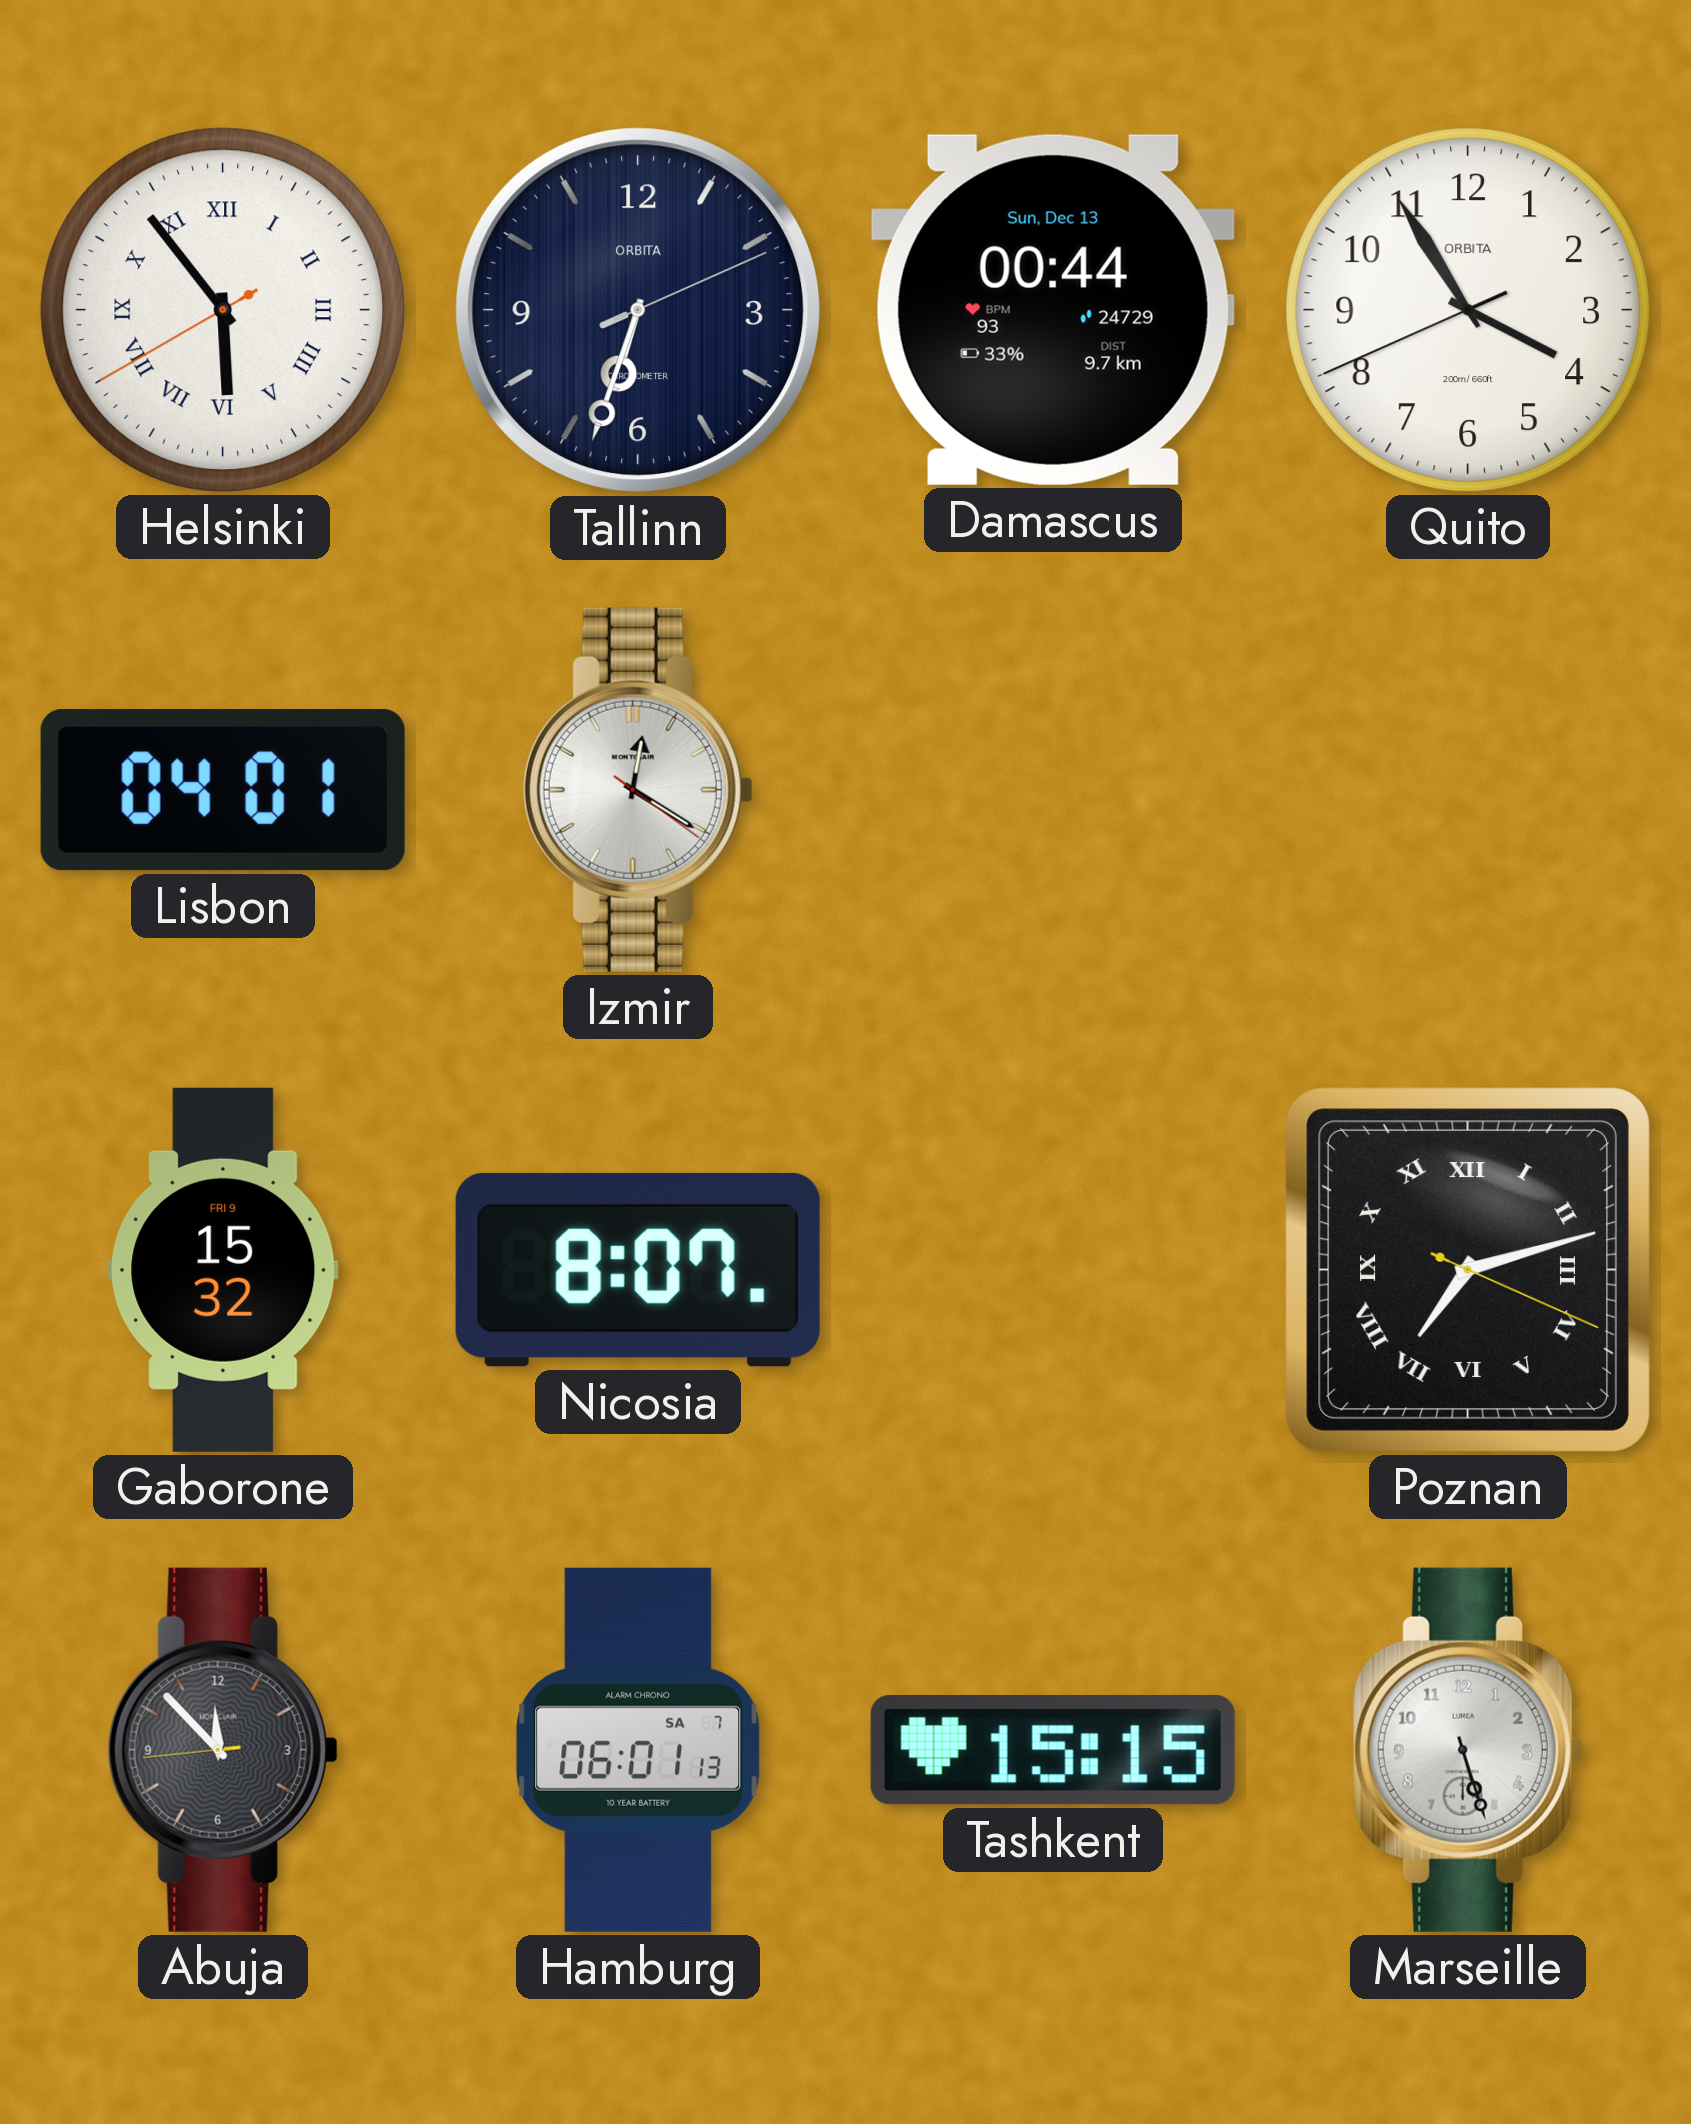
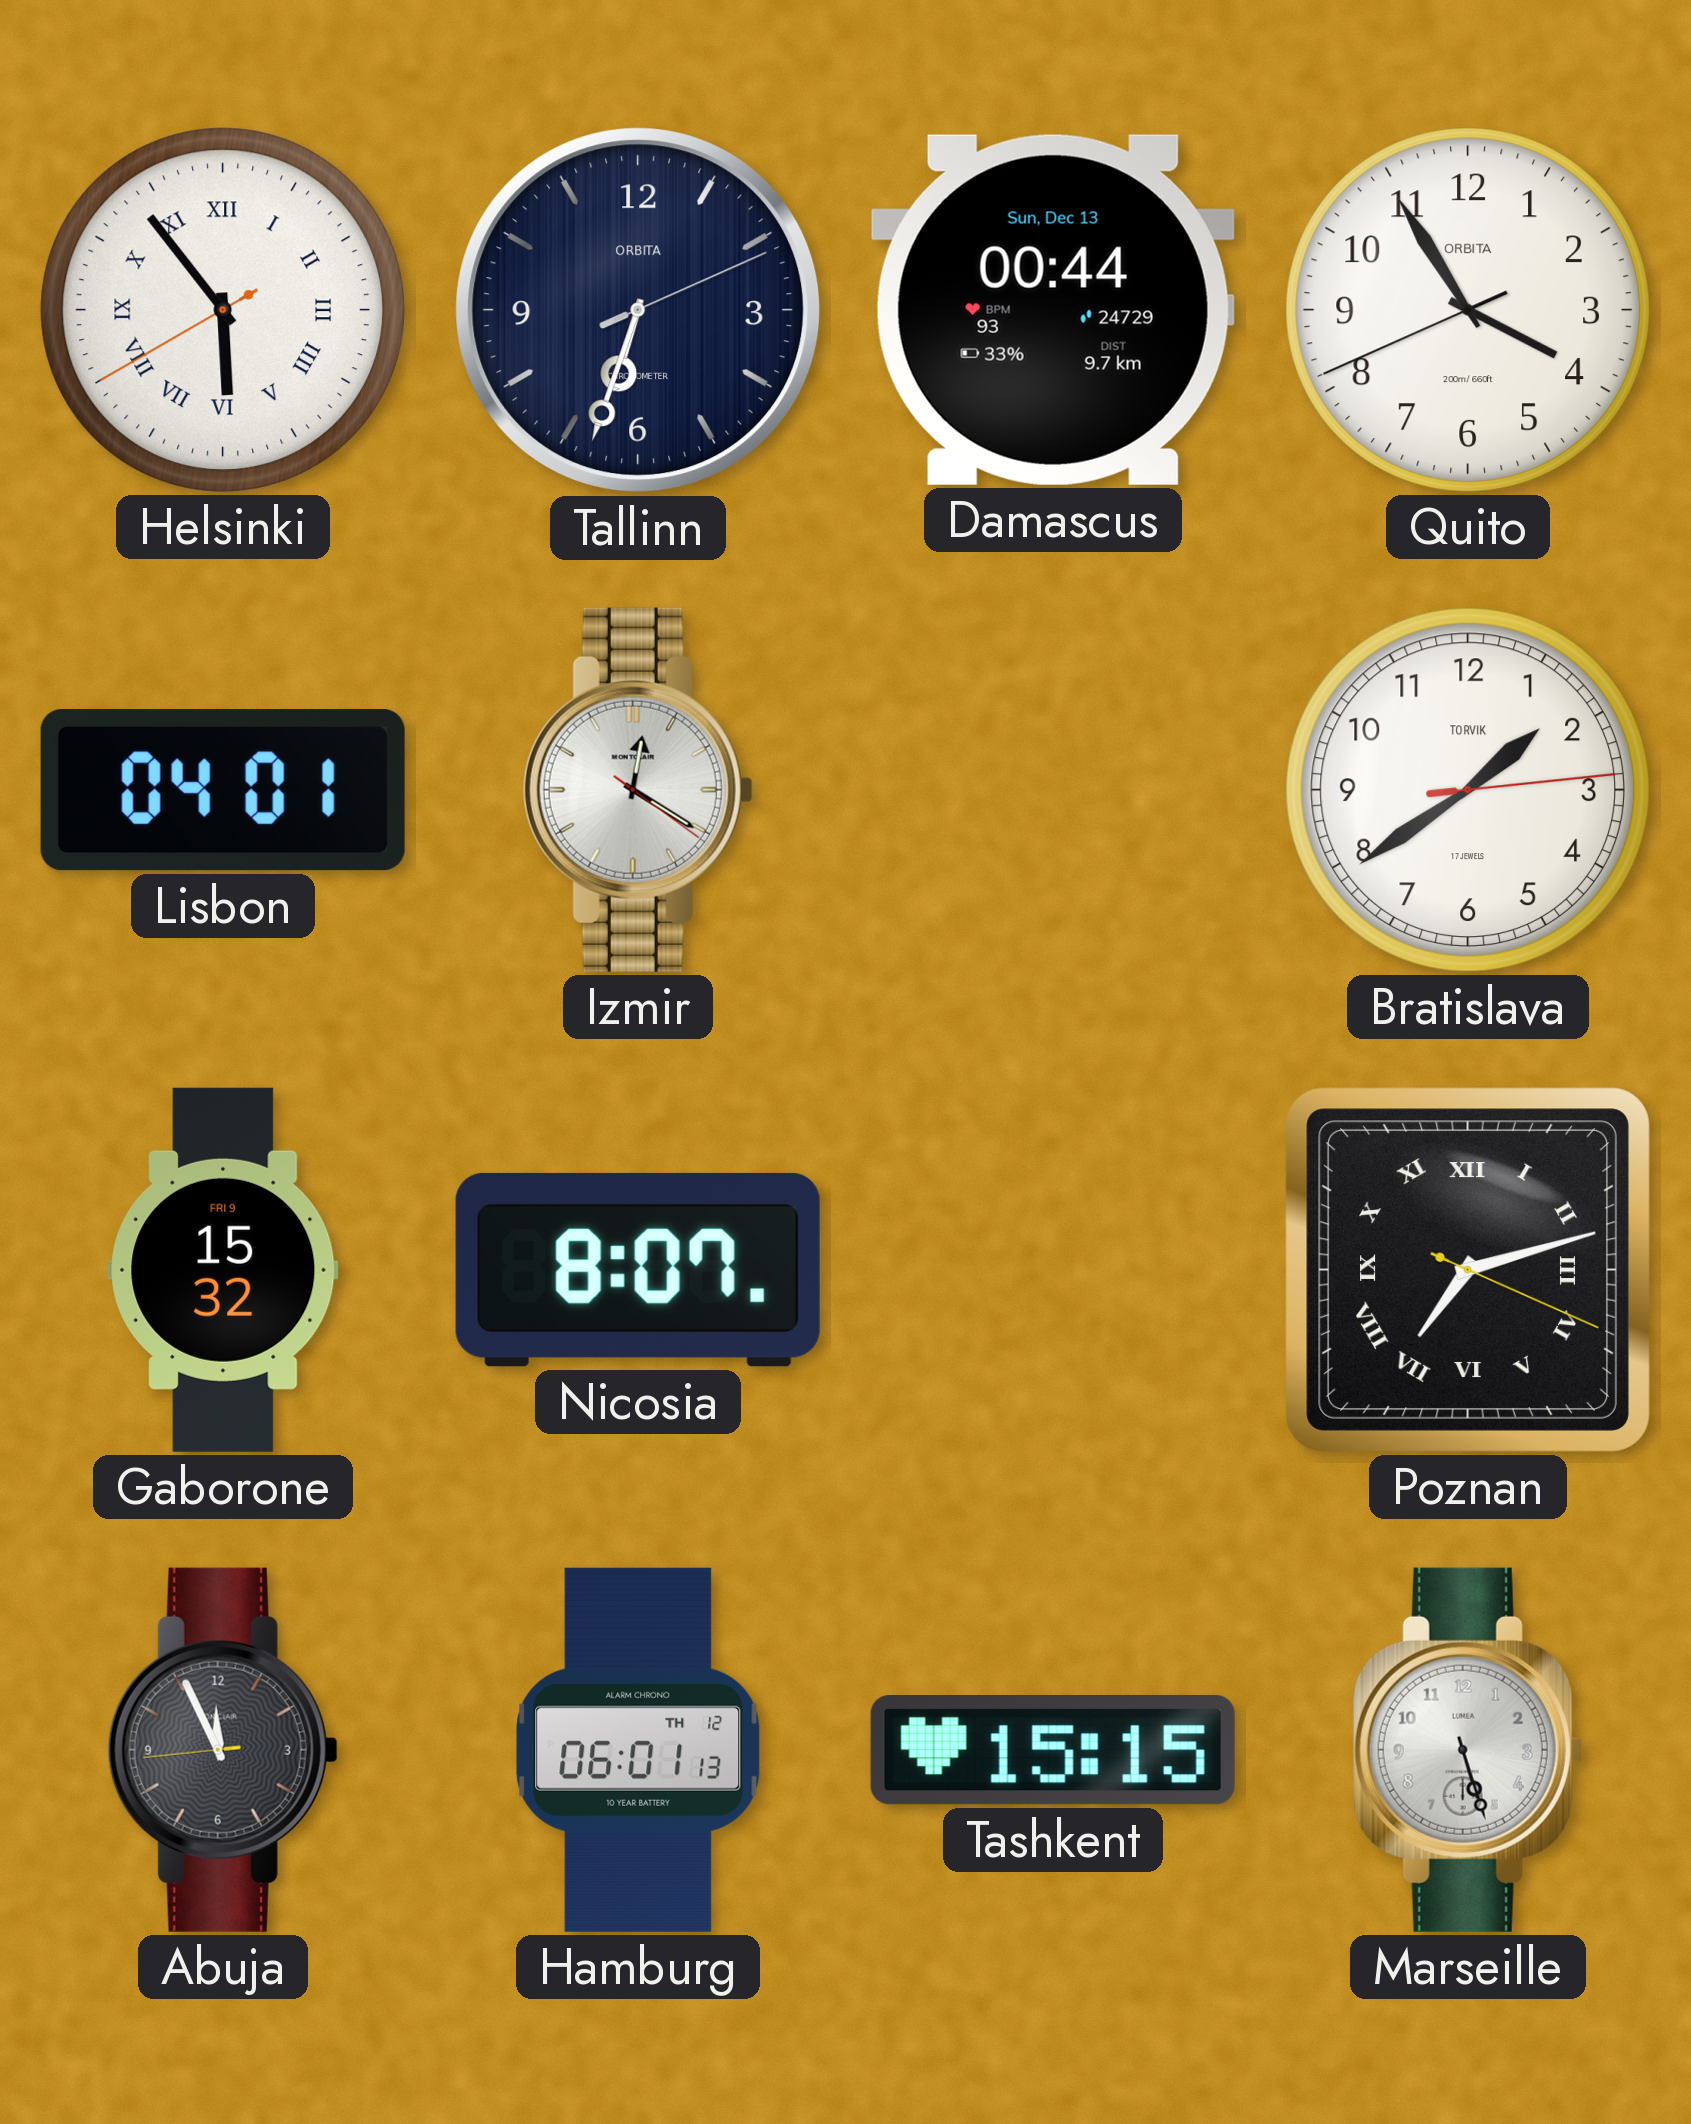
Bratislava: none -> 1:39 (1468, 790)
Abuja: 11:52 -> 11:55 (223, 1750)
Hamburg date: SA 7 -> TH 12 (638, 1750)
